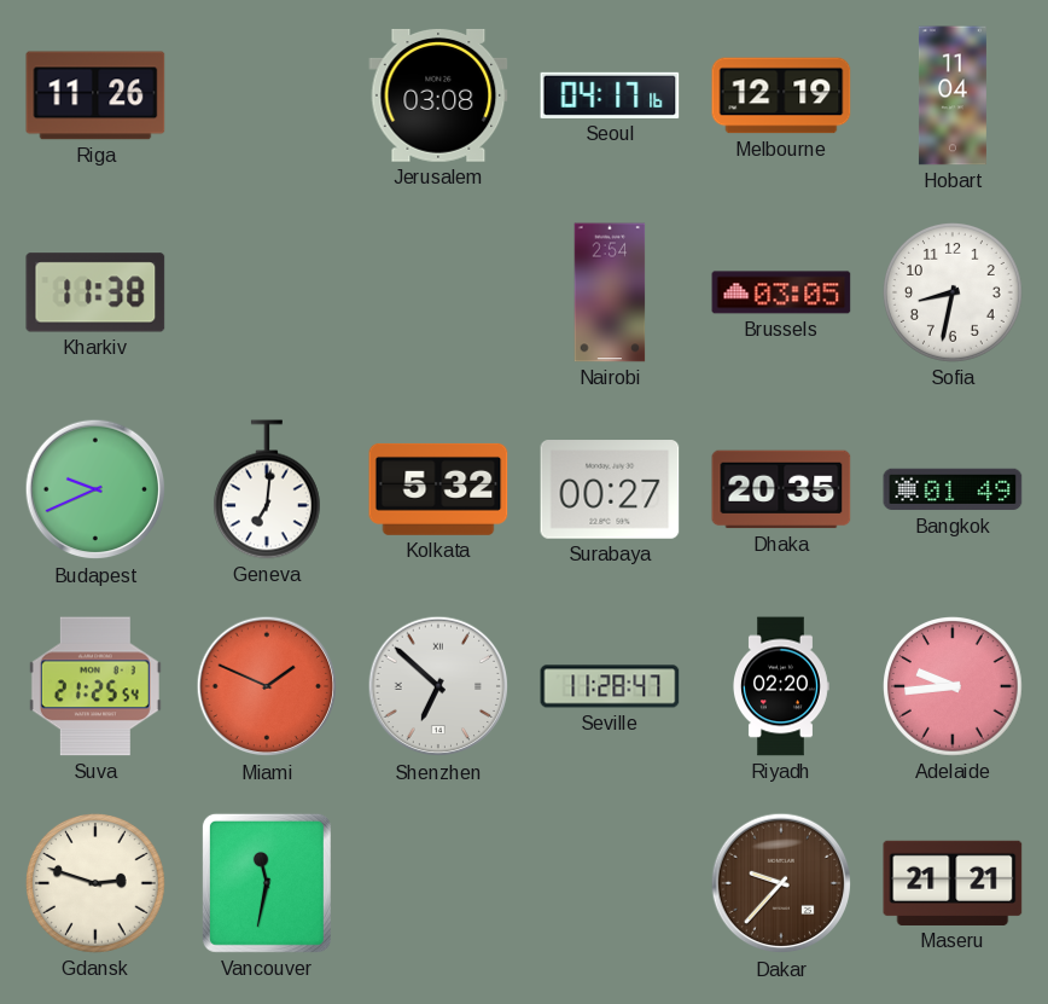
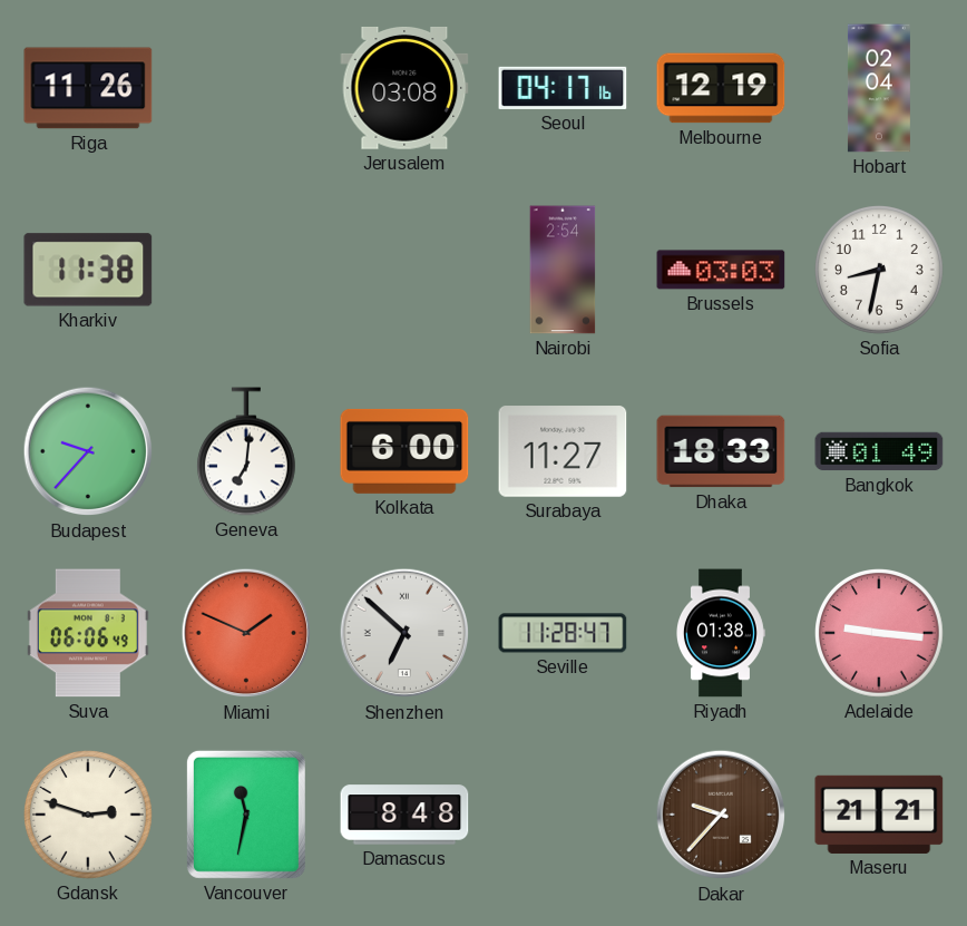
Hobart: 11:04 -> 02:04 (879, 88)
Brussels: 03:05 -> 03:03 (721, 270)
Budapest: 9:41 -> 9:37 (88, 451)
Kolkata: 5:32 -> 6:00 (404, 451)
Surabaya: 00:27 -> 11:27 (563, 451)
Dhaka: 20:35 -> 18:33 (721, 451)
Suva: 21:25 -> 06:06 (88, 633)
Riyadh: 02:20 -> 01:38 (721, 633)
Adelaide: 9:44 -> 9:16 (880, 634)
Damascus: none -> 8:48 (404, 815)
